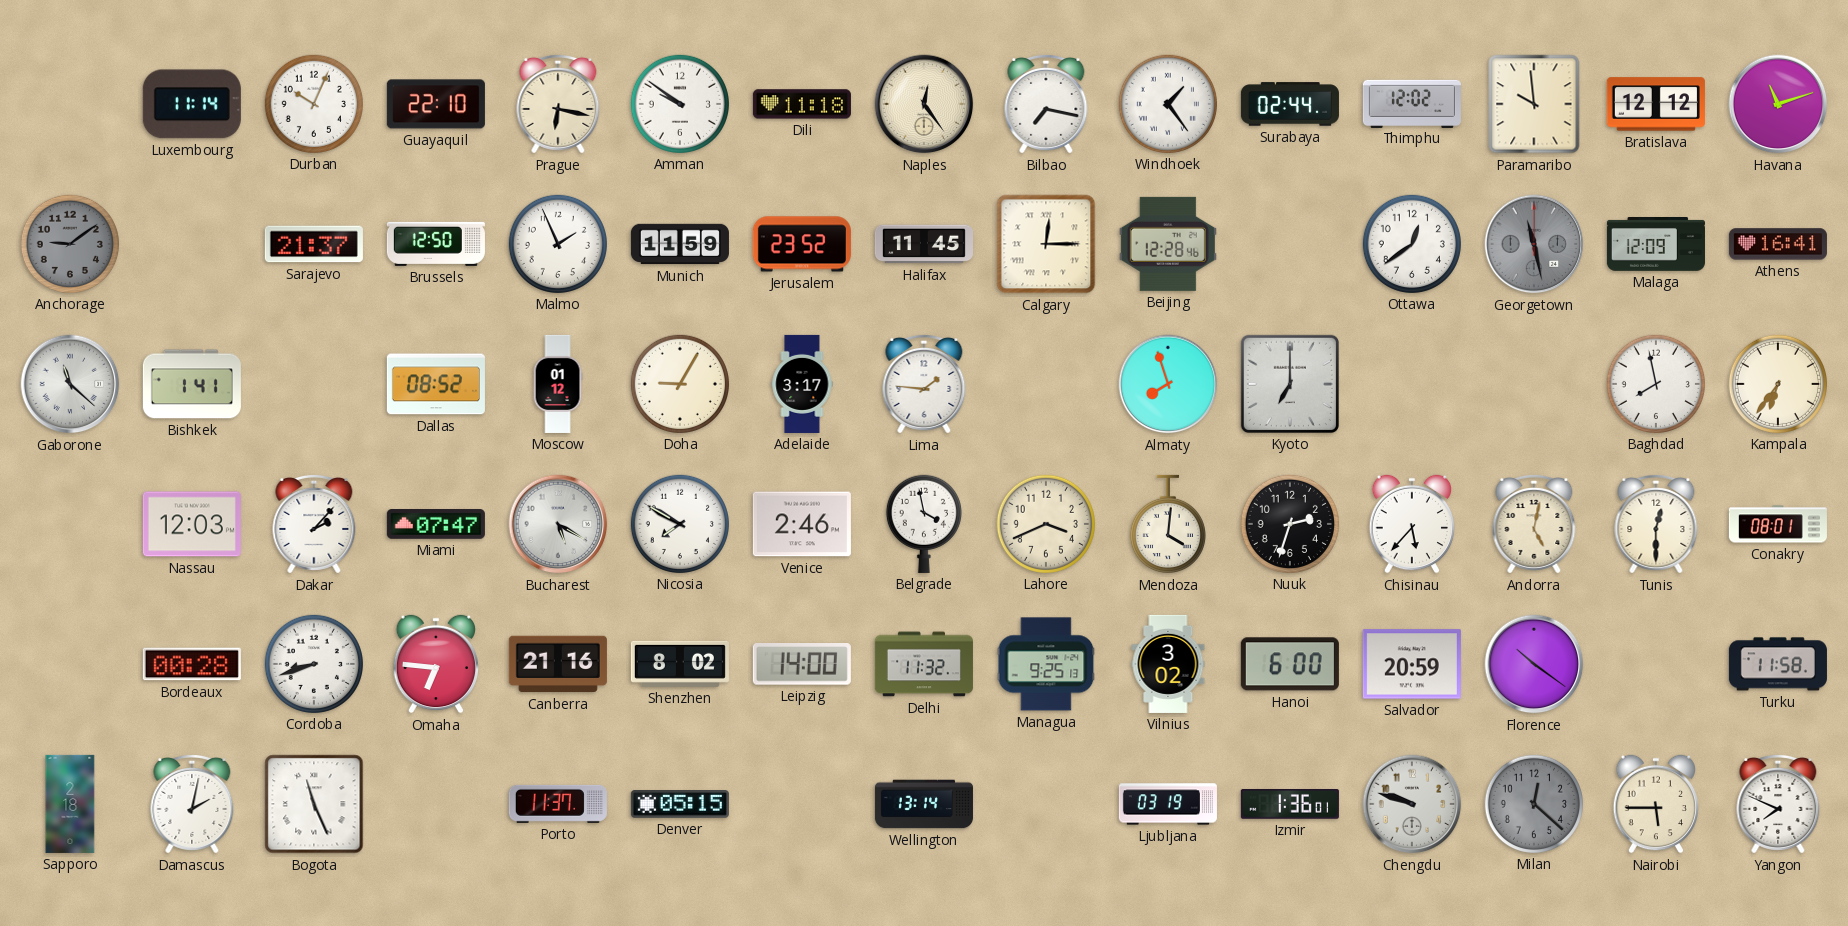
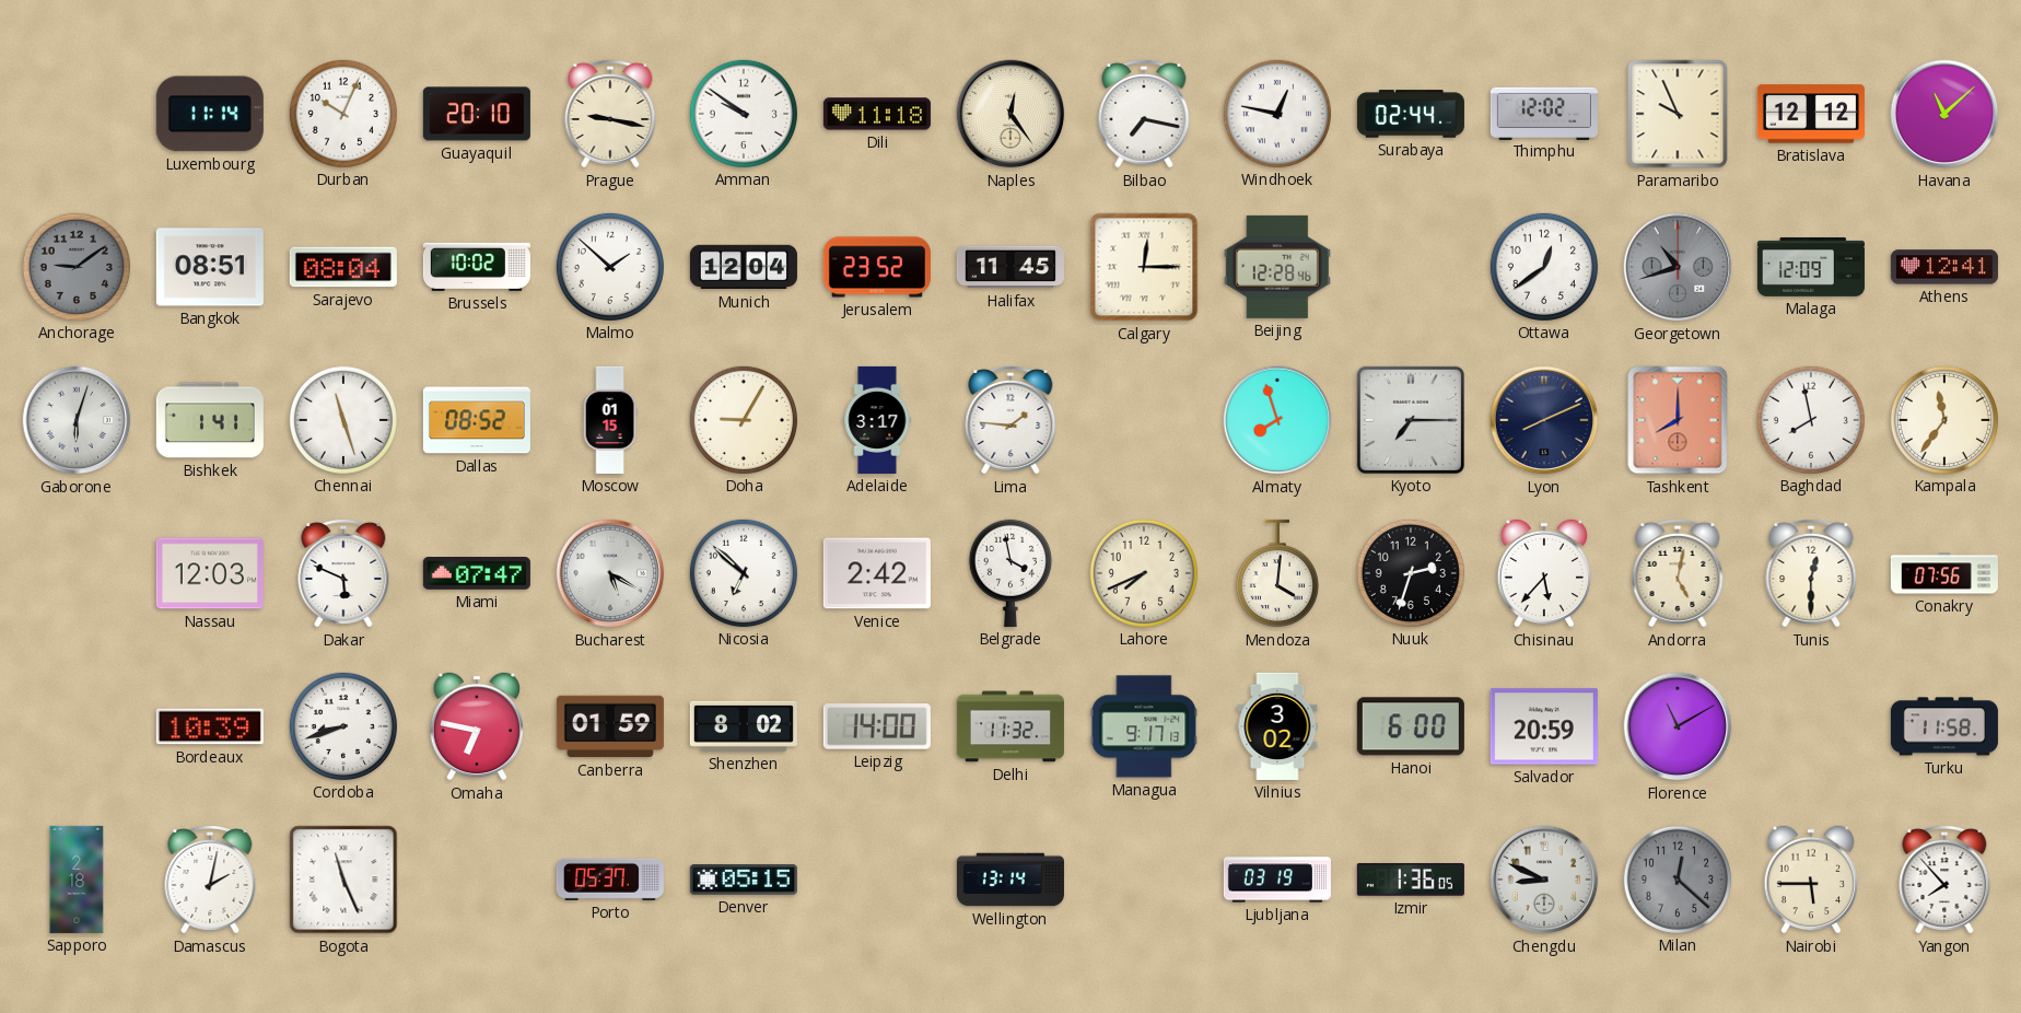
Guayaquil: 22:10 -> 20:10 (477, 114)
Prague: 6:17 -> 9:17 (610, 114)
Windhoek: 1:24 -> 12:47 (1277, 114)
Paramaribo: 9:59 -> 9:56 (1678, 114)
Havana: 11:12 -> 11:08 (1944, 114)
Bangkok: none -> 08:51 (210, 267)
Sarajevo: 21:37 -> 08:04 (343, 267)
Brussels: 12:50 -> 10:02 (477, 267)
Malmo: 1:56 -> 1:52 (610, 267)
Munich: 11:59 -> 12:04 (744, 267)
Georgetown: 11:28 -> 10:42 (1678, 267)
Athens: 16:41 -> 12:41 (1944, 267)
Gaborone: 11:22 -> 6:03 (77, 420)
Chennai: none -> 11:27 (343, 420)
Moscow: 01:12 -> 01:15 (610, 420)
Kyoto: 7:00 -> 7:15 (1411, 420)
Lyon: none -> 8:11 (1544, 420)
Tashkent: none -> 8:00 (1678, 420)
Kampala: 6:36 -> 11:36 (1944, 420)
Dakar: 2:07 -> 5:49 (343, 573)
Nicosia: 7:50 -> 6:52 (744, 573)
Venice: 2:46 -> 2:42 (877, 573)
Lahore: 3:41 -> 7:41 (1144, 573)
Conakry: 08:01 -> 07:56 (1944, 573)
Bordeaux: 00:28 -> 10:39 (210, 726)
Omaha: 6:46 -> 6:47 (477, 726)
Canberra: 21:16 -> 01:59 (610, 726)
Managua: 9:25 -> 9:17 (1144, 726)
Florence: 10:21 -> 11:10 (1678, 726)
Porto: 11:37 -> 05:37 (610, 880)
Izmir: 1:36:01 -> 1:36:05 (1411, 881)
Chengdu: 9:48 -> 8:49 (1544, 880)
Yangon: 7:49 -> 7:53 (1944, 880)
